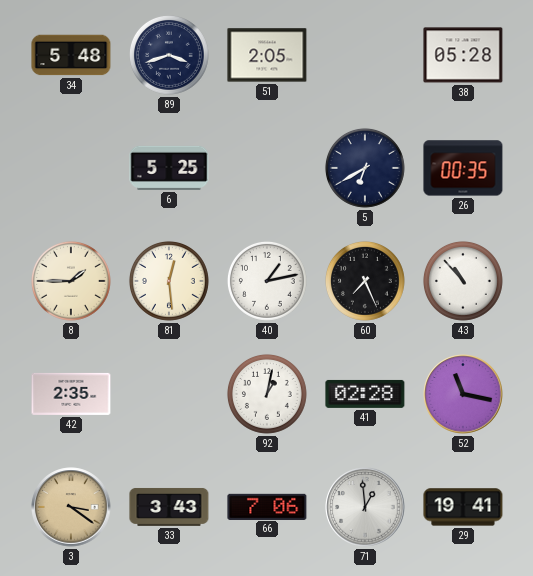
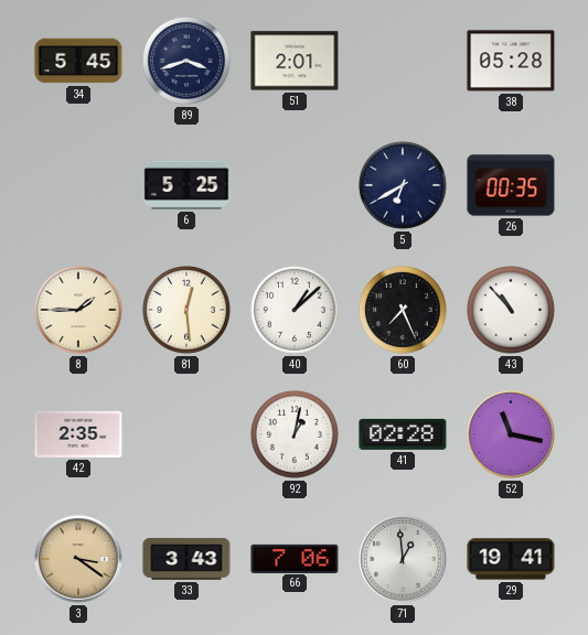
34: 5:48 -> 5:45 (78, 61)
51: 2:05 -> 2:01 (295, 61)
40: 1:13 -> 1:08 (295, 310)
